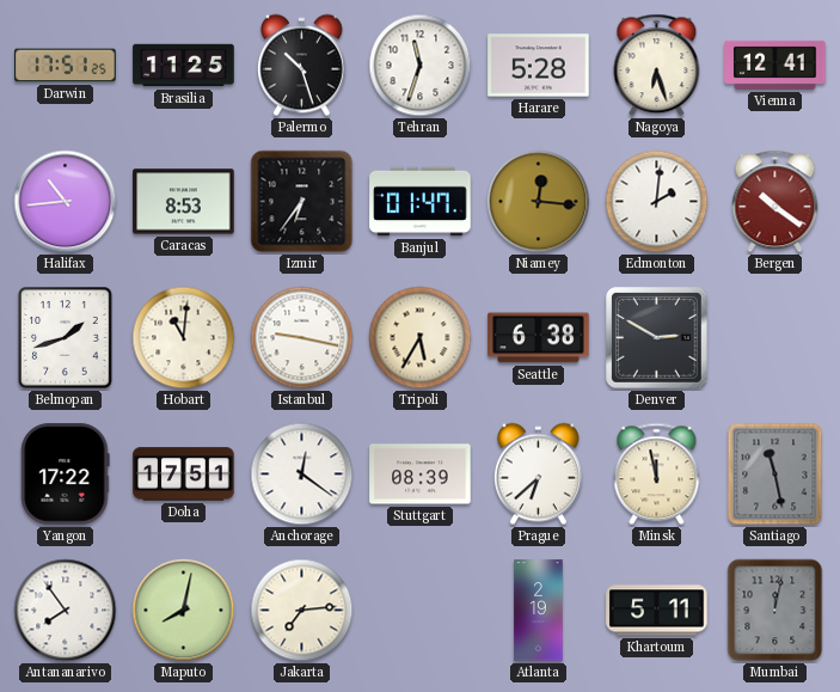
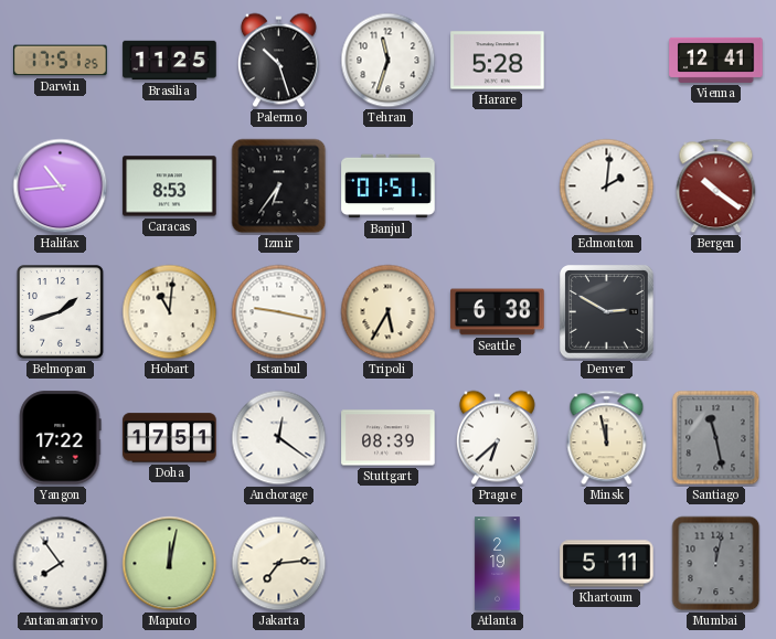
Nagoya: 6:27 -> none (657, 66)
Banjul: 01:47 -> 01:51 (389, 187)
Niamey: 12:16 -> none (539, 202)
Maputo: 8:02 -> 12:02 (170, 564)
